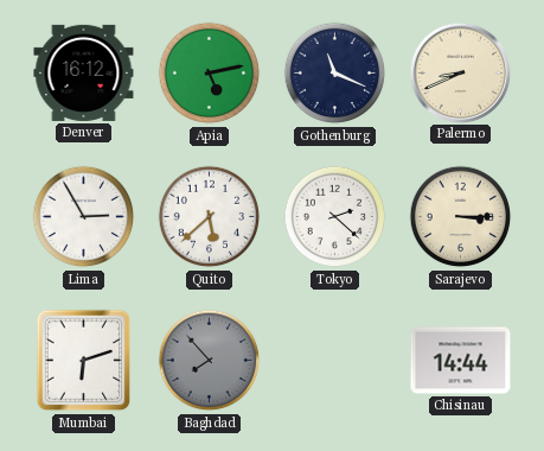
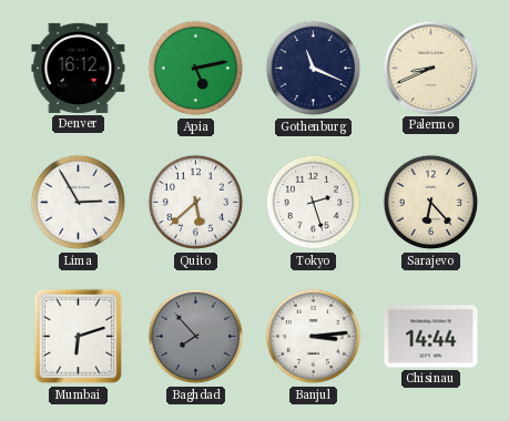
Tokyo: 2:22 -> 2:27 (314, 203)
Sarajevo: 3:15 -> 6:23 (431, 203)
Banjul: none -> 3:14 (314, 337)
